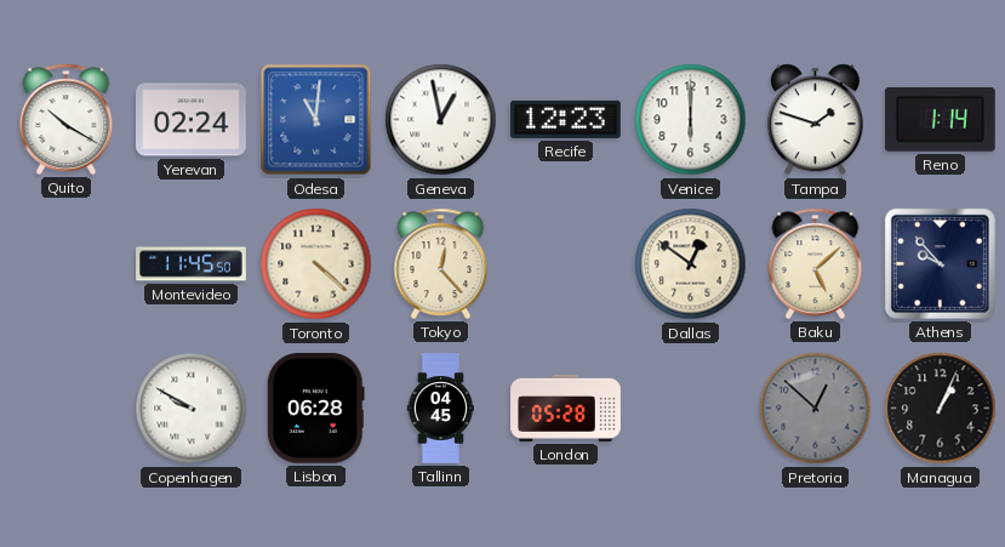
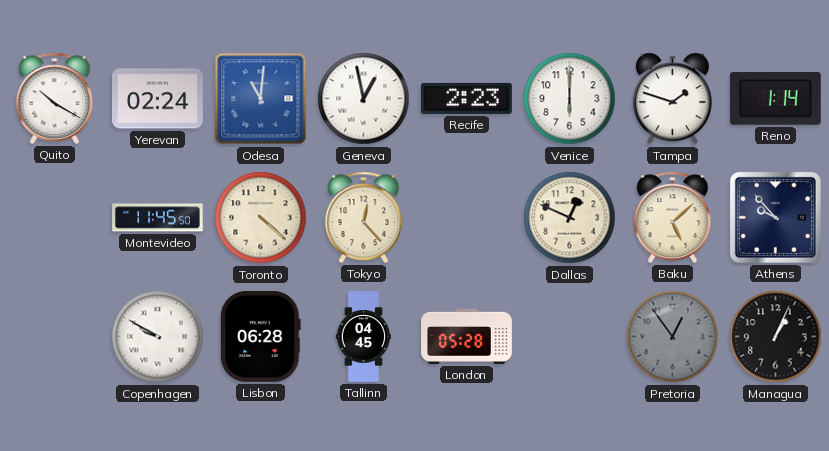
Recife: 12:23 -> 2:23 (467, 98)
Dallas: 12:51 -> 12:49 (570, 218)
Pretoria: 12:52 -> 12:54 (673, 337)
